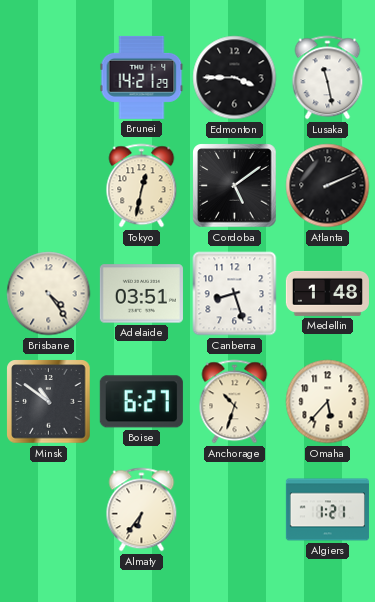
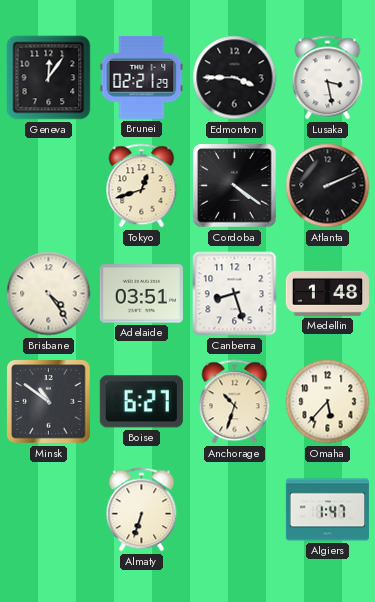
Geneva: none -> 12:06 (49, 78)
Brunei: 14:21 -> 02:21 (142, 77)
Lusaka: 11:28 -> 3:28 (328, 78)
Tokyo: 12:32 -> 12:42 (142, 186)
Cordoba: 5:09 -> 4:21 (235, 186)
Almaty: 6:36 -> 6:33 (142, 510)
Algiers: 1:21 -> 1:47 (327, 510)
